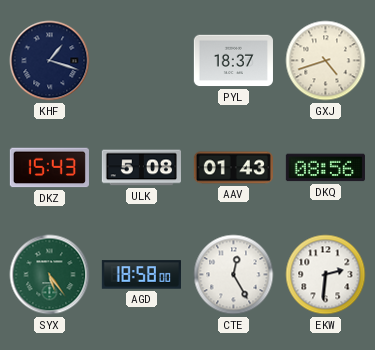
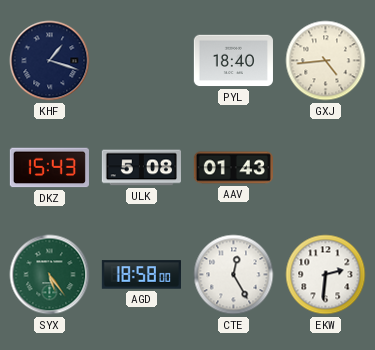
PYL: 18:37 -> 18:40 (233, 61)
GXJ: 4:42 -> 4:44 (326, 61)
DKQ: 08:56 -> none (325, 168)
